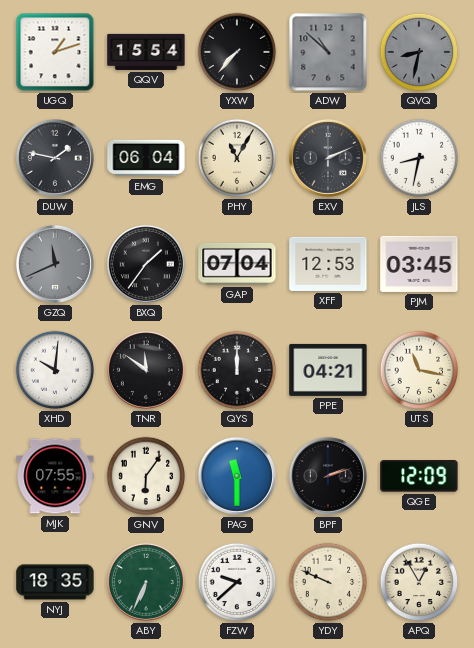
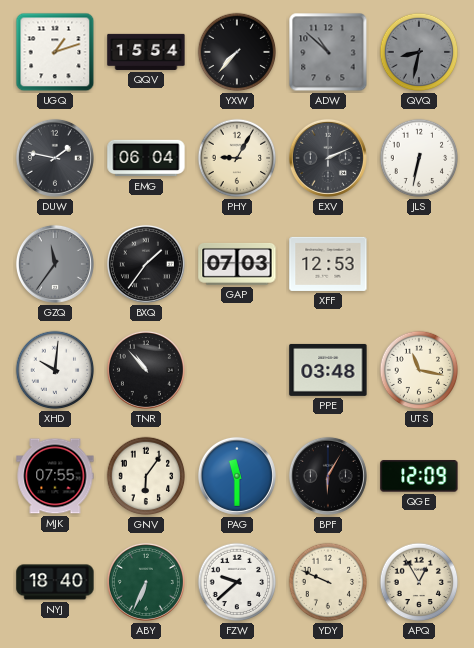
PHY: 11:05 -> 9:05 (237, 158)
JLS: 8:32 -> 6:32 (419, 158)
GZQ: 11:41 -> 11:36 (55, 264)
GAP: 07:04 -> 07:03 (237, 264)
PJM: 03:45 -> none (419, 264)
TNR: 11:51 -> 10:53 (146, 370)
QYS: 12:00 -> none (237, 370)
PPE: 04:21 -> 03:48 (328, 370)
BPF: 2:12 -> 6:05 (328, 476)
NYJ: 18:35 -> 18:40 (55, 582)
